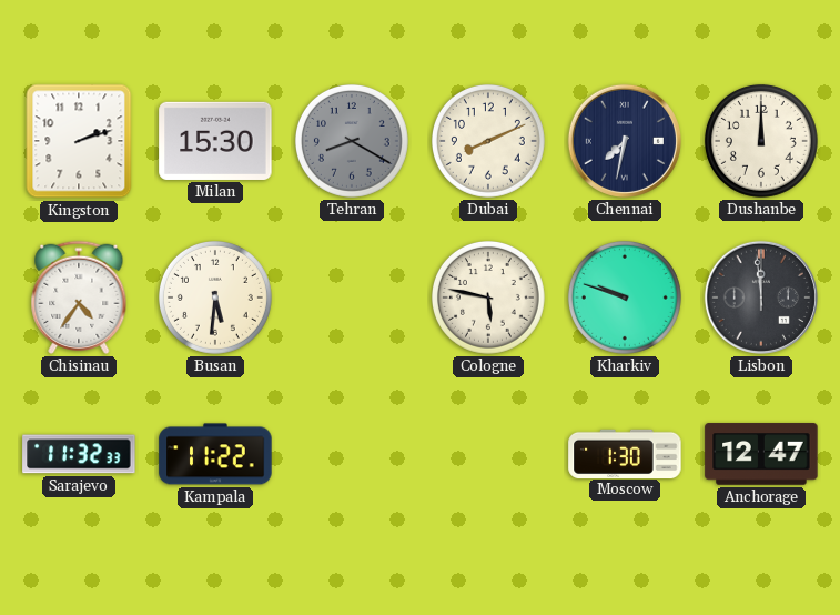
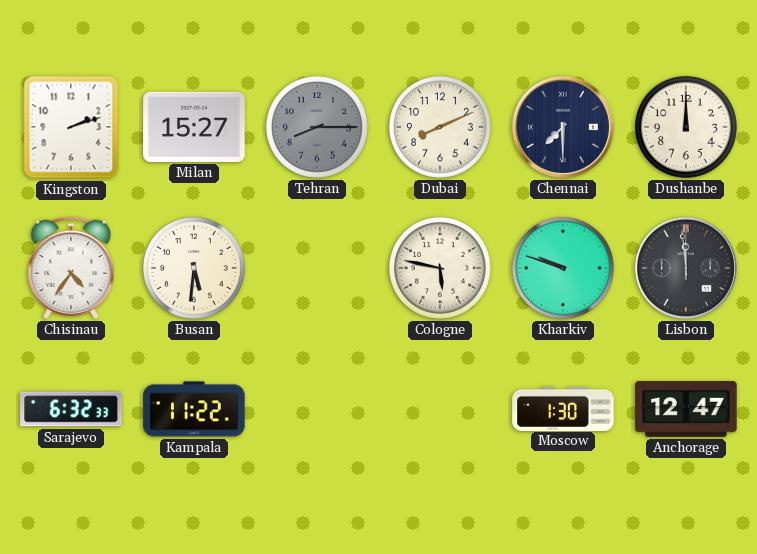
Milan: 15:30 -> 15:27 (194, 127)
Tehran: 8:20 -> 8:15 (317, 127)
Chennai: 7:32 -> 7:30 (563, 127)
Sarajevo: 11:32 -> 6:32 (71, 409)
